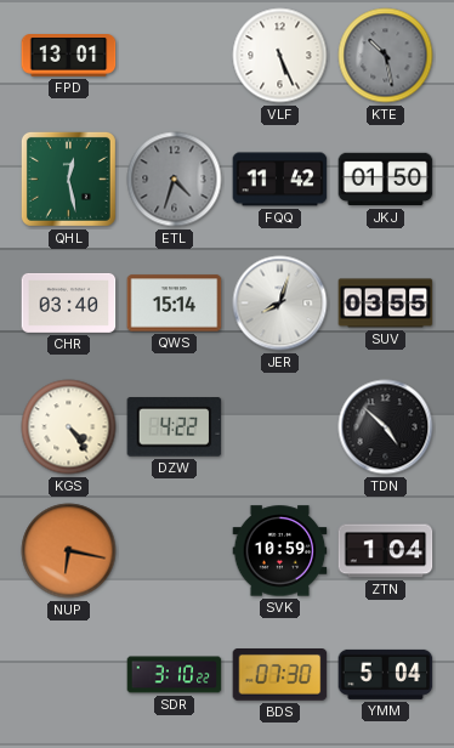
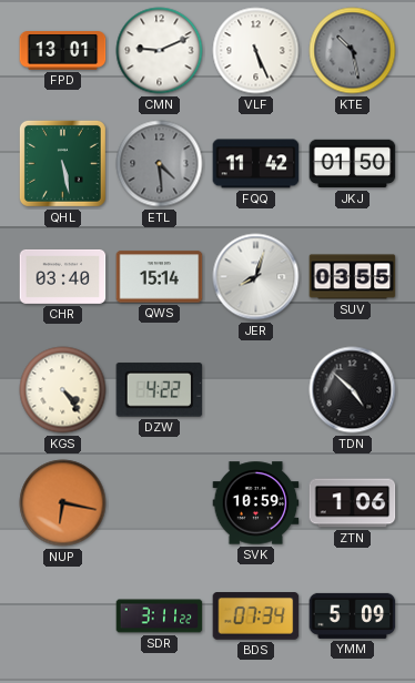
CMN: none -> 9:11 (160, 51)
QHL: 12:28 -> 5:28 (62, 163)
ETL: 4:33 -> 4:29 (160, 164)
ZTN: 1:04 -> 1:06 (353, 503)
SDR: 3:10 -> 3:11 (160, 616)
BDS: 07:30 -> 07:34 (256, 616)
YMM: 5:04 -> 5:09 (353, 615)
